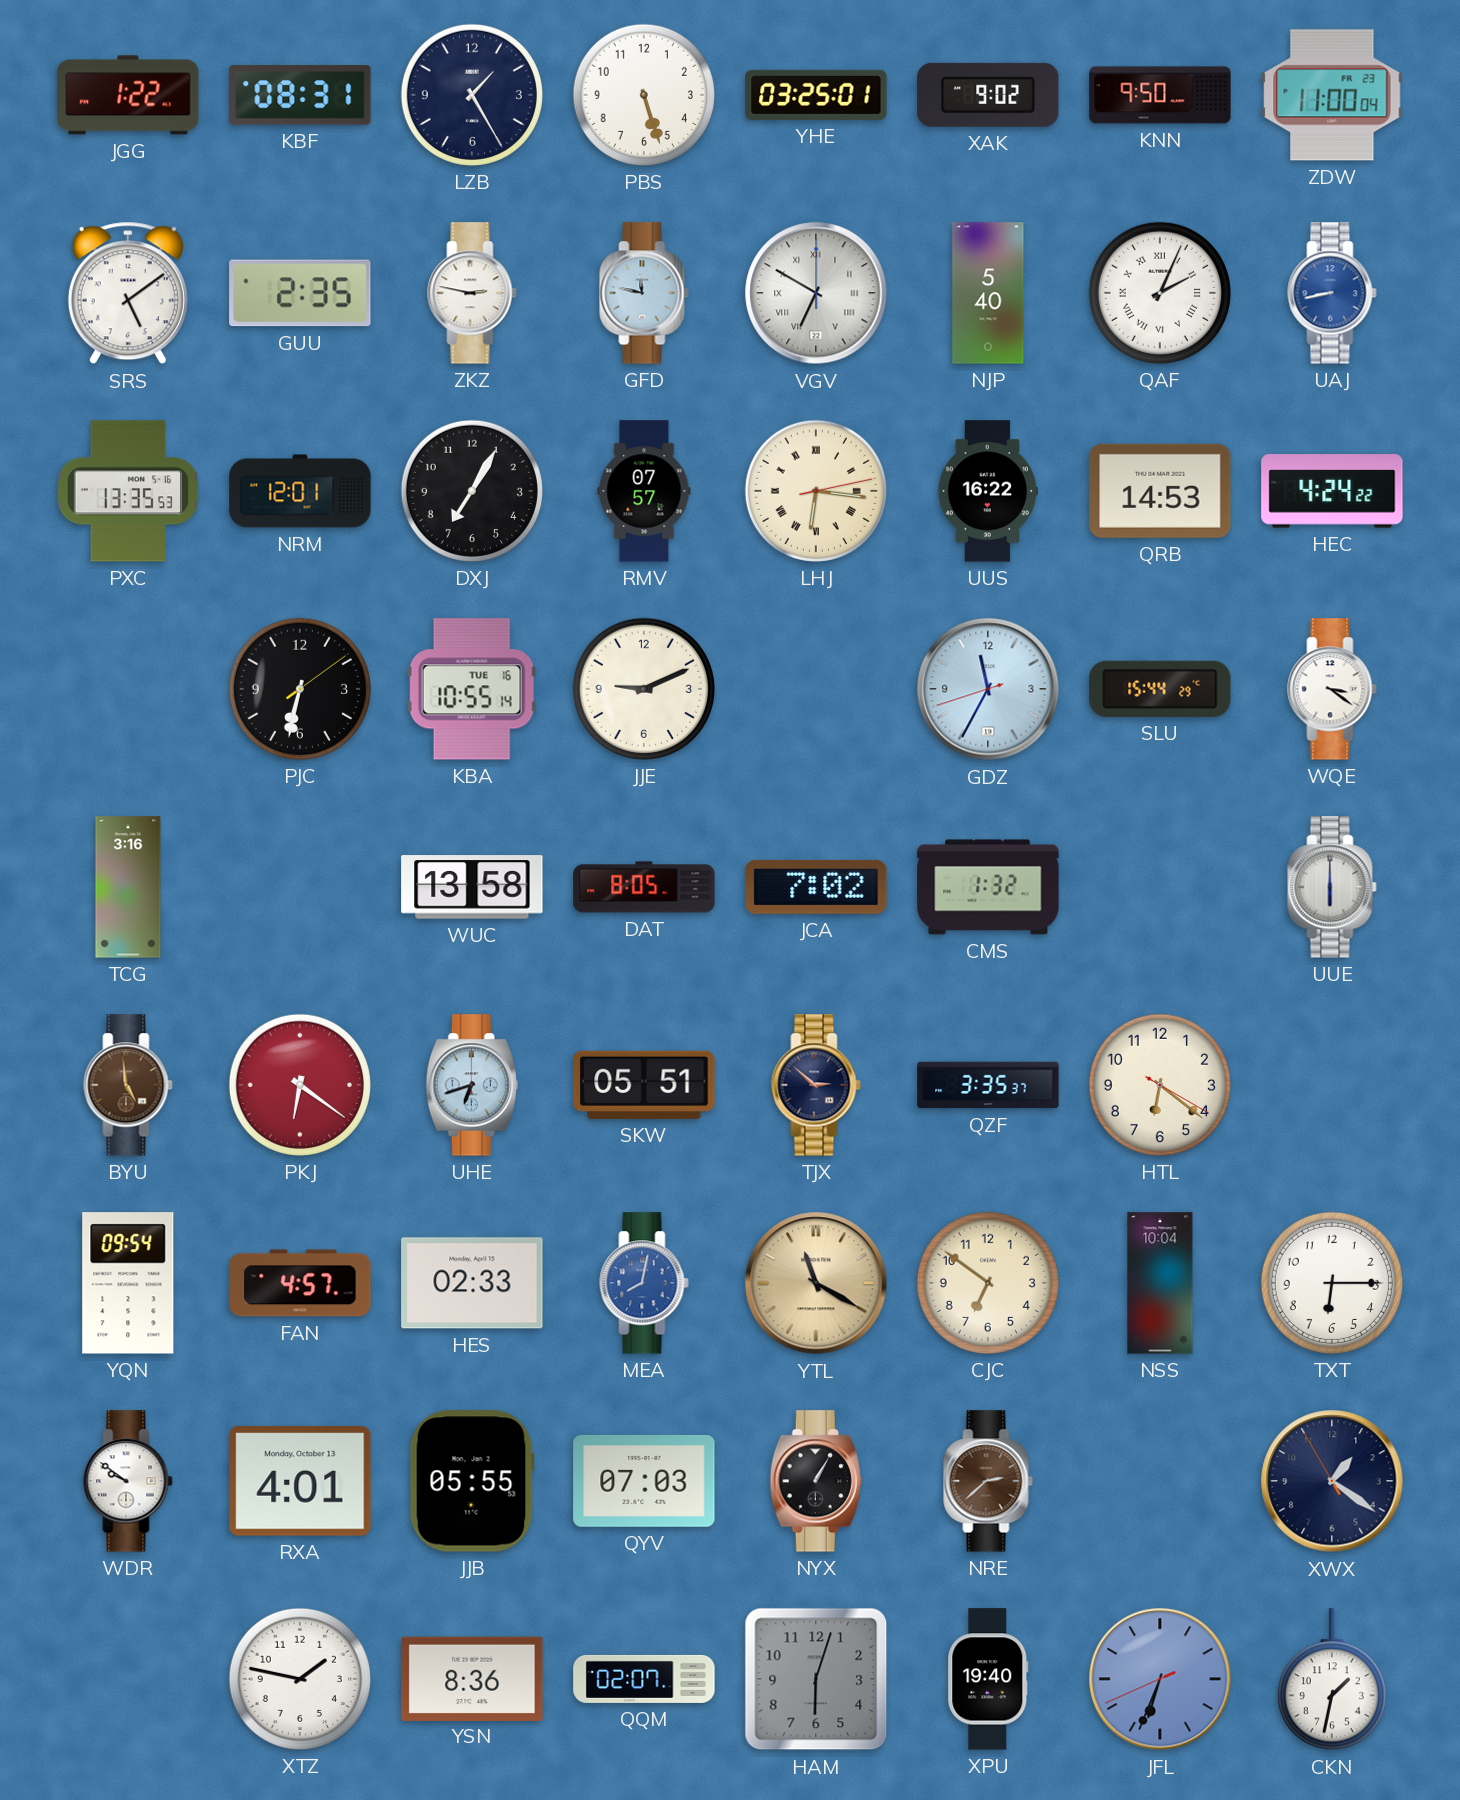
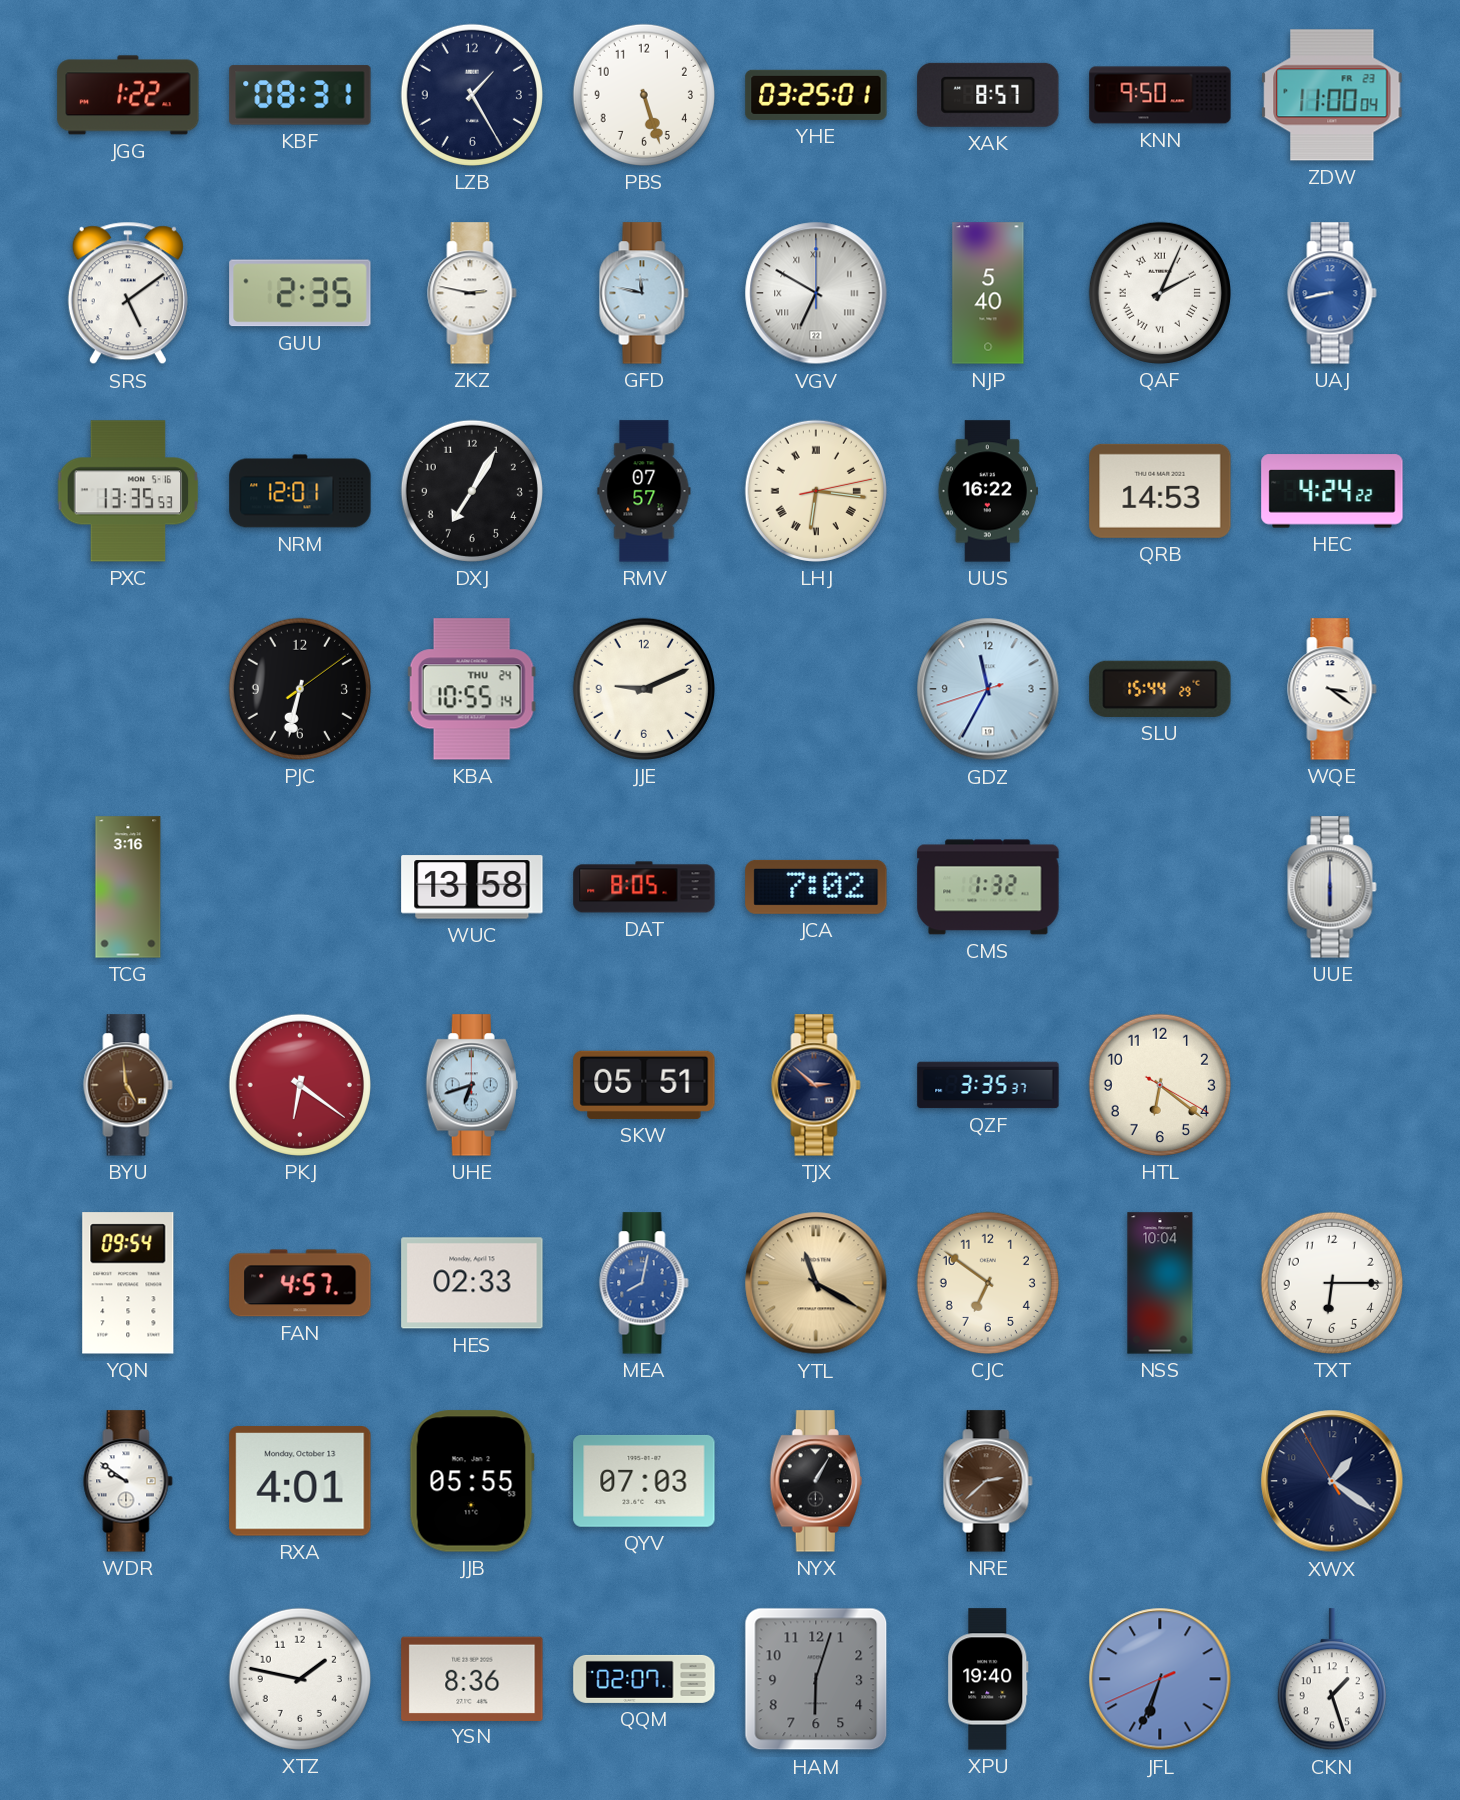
XAK: 9:02 -> 8:57 (988, 95)
KBA date: TUE 16 -> THU 24 (472, 689)
CKN: 1:32 -> 1:27 (1332, 1680)
